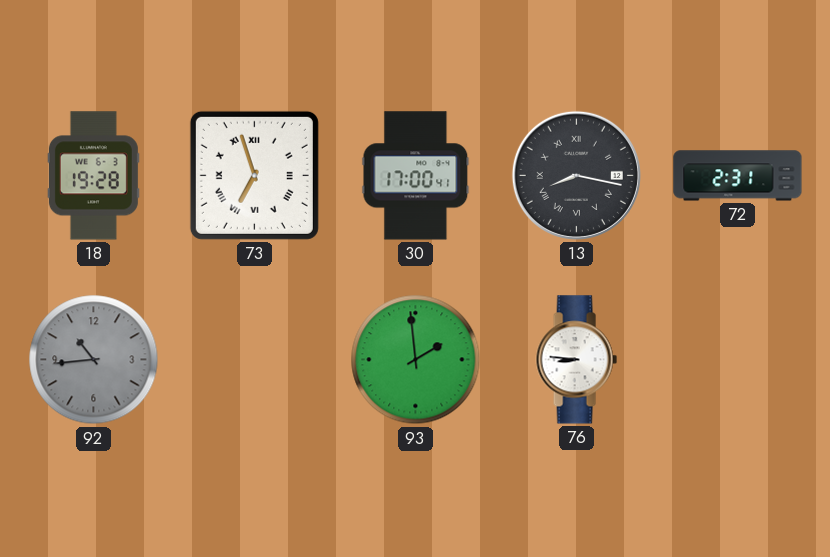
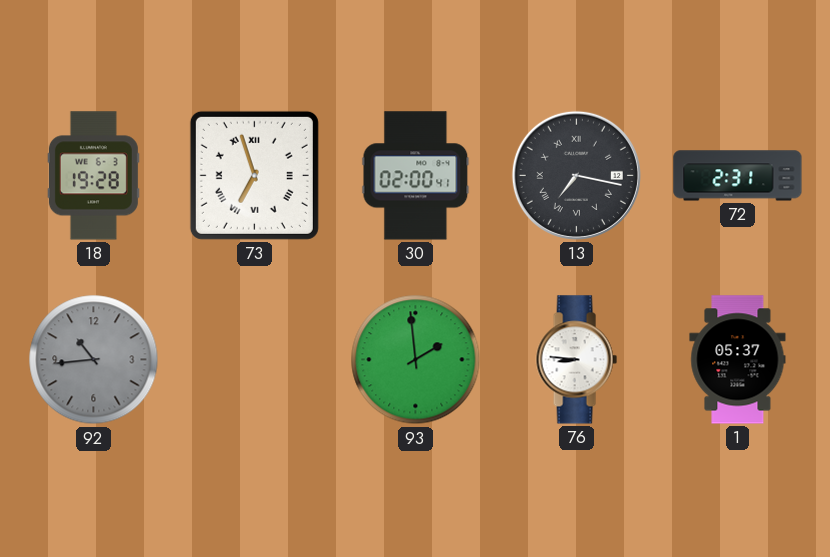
30: 17:00 -> 02:00 (416, 176)
13: 8:17 -> 7:17 (576, 175)
1: none -> 05:37 (738, 360)
